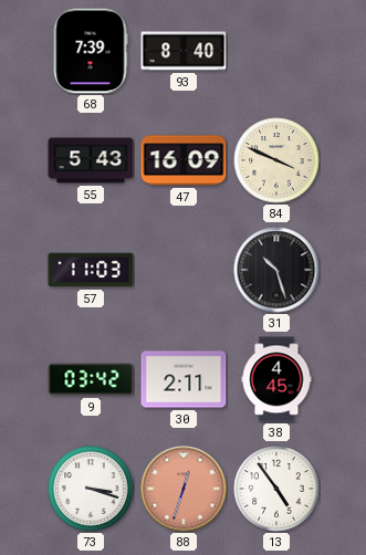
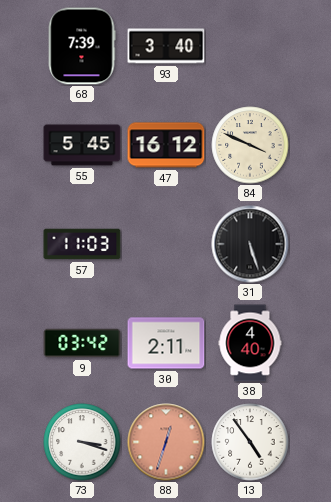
93: 8:40 -> 3:40 (166, 46)
55: 5:43 -> 5:45 (82, 145)
47: 16:09 -> 16:12 (166, 145)
31: 10:27 -> 5:27 (250, 244)
38: 4:45 -> 4:40 (250, 343)
